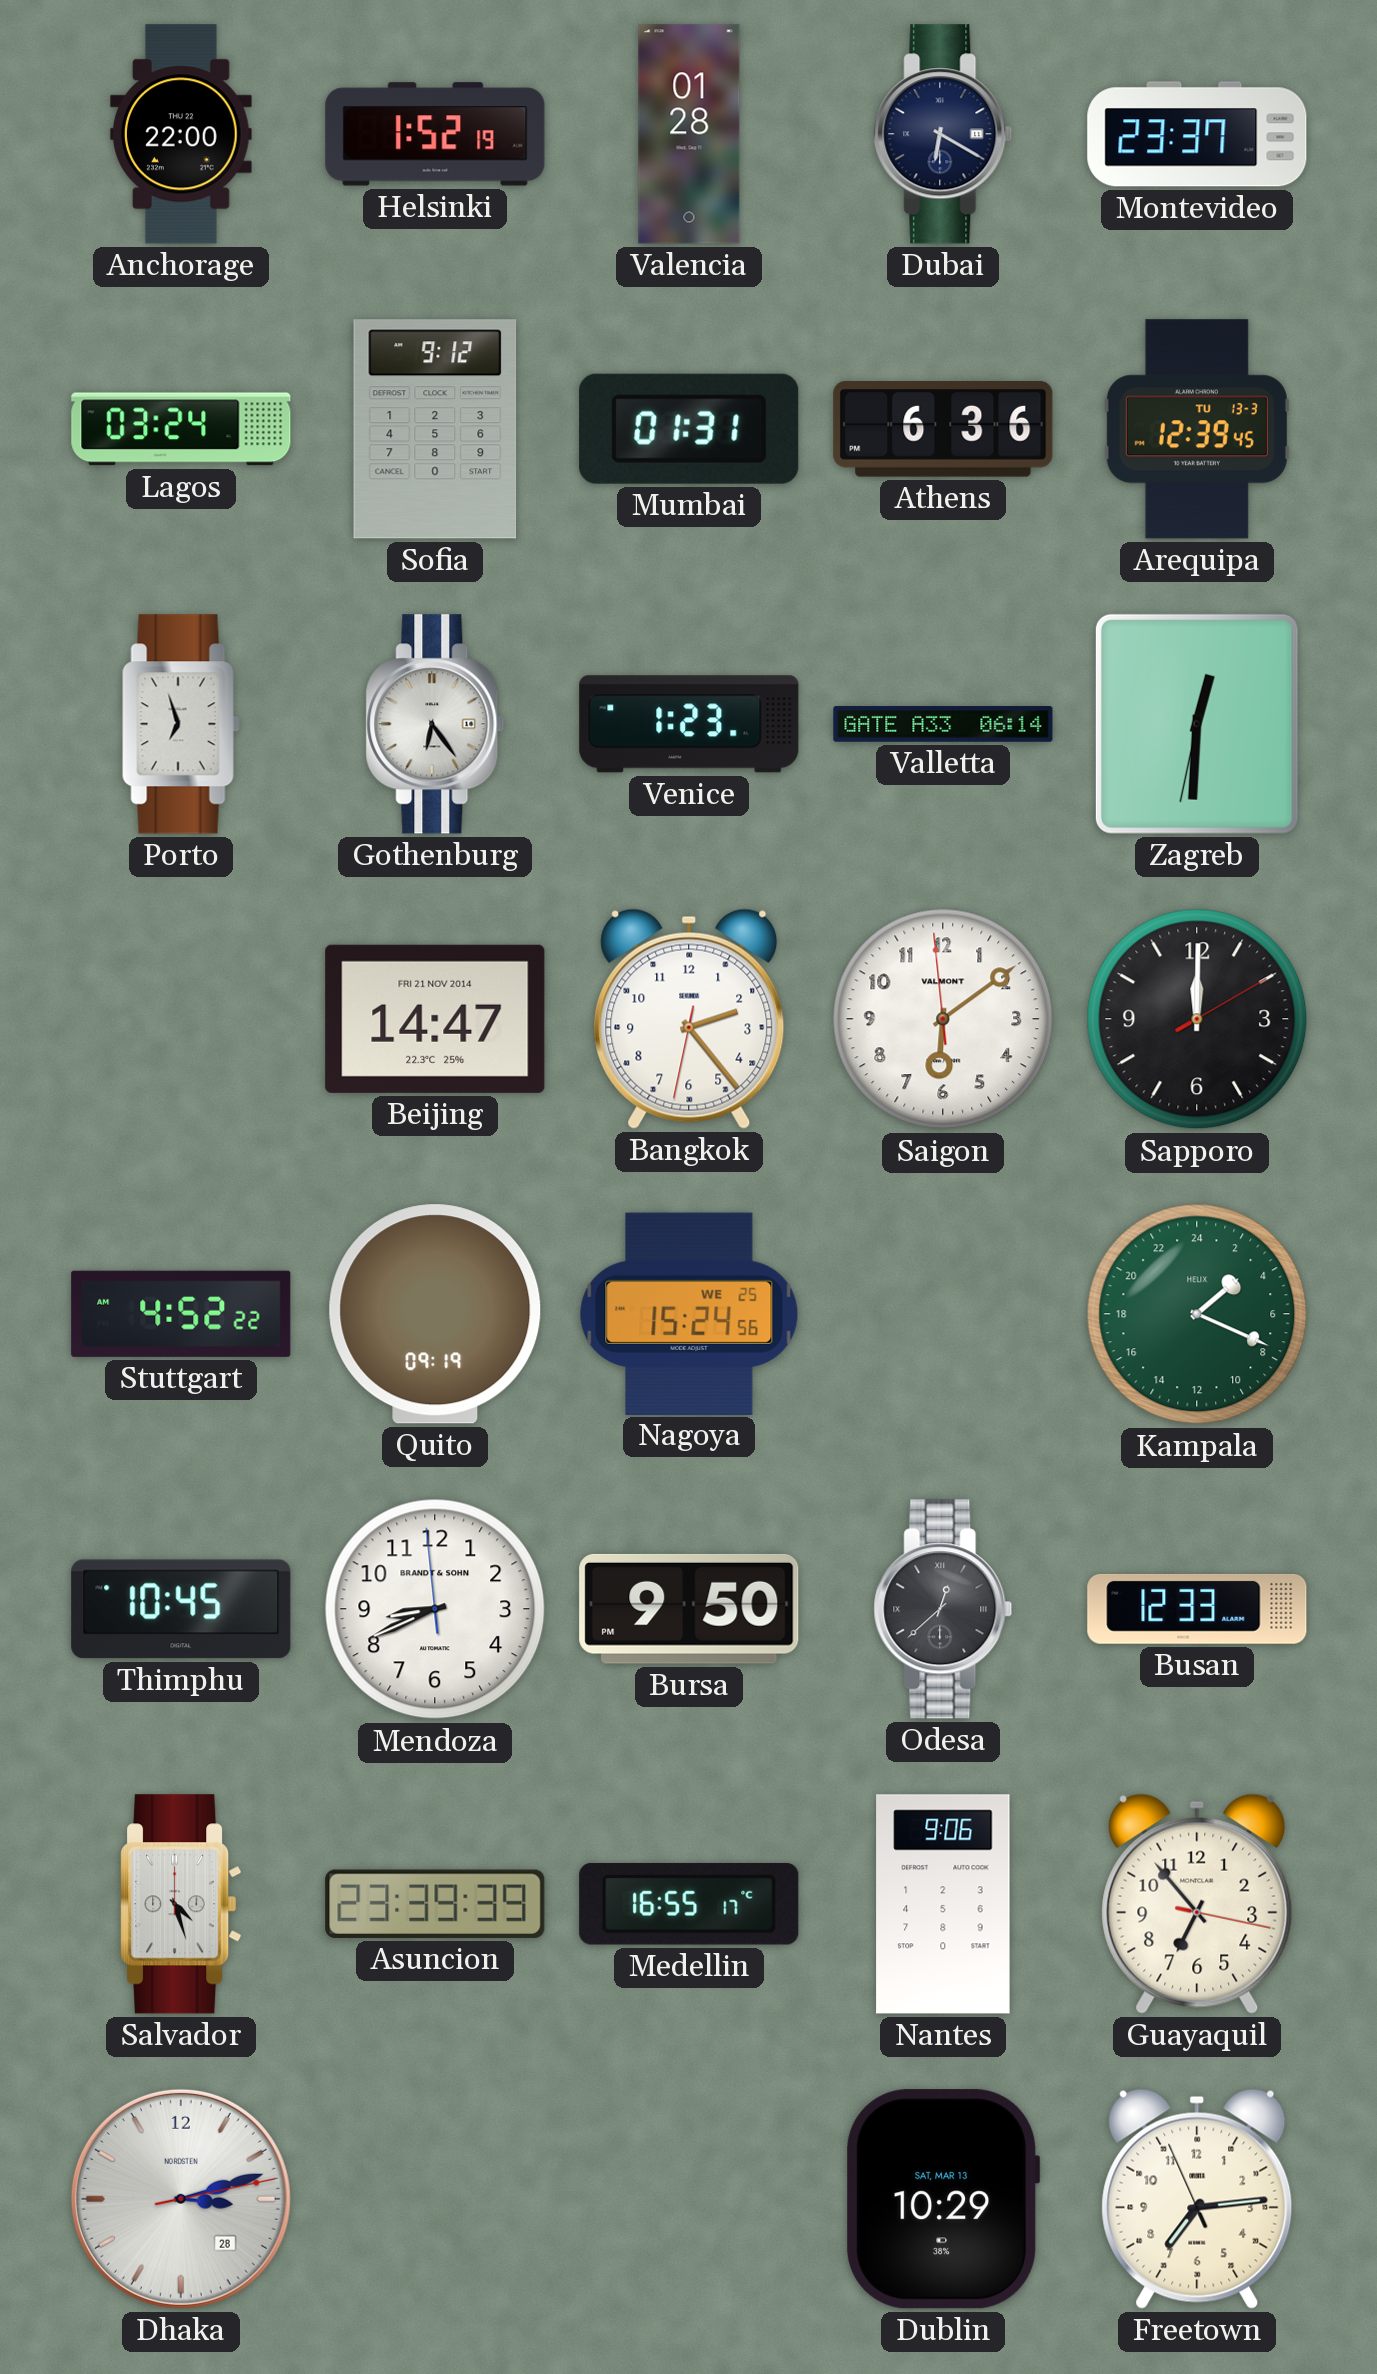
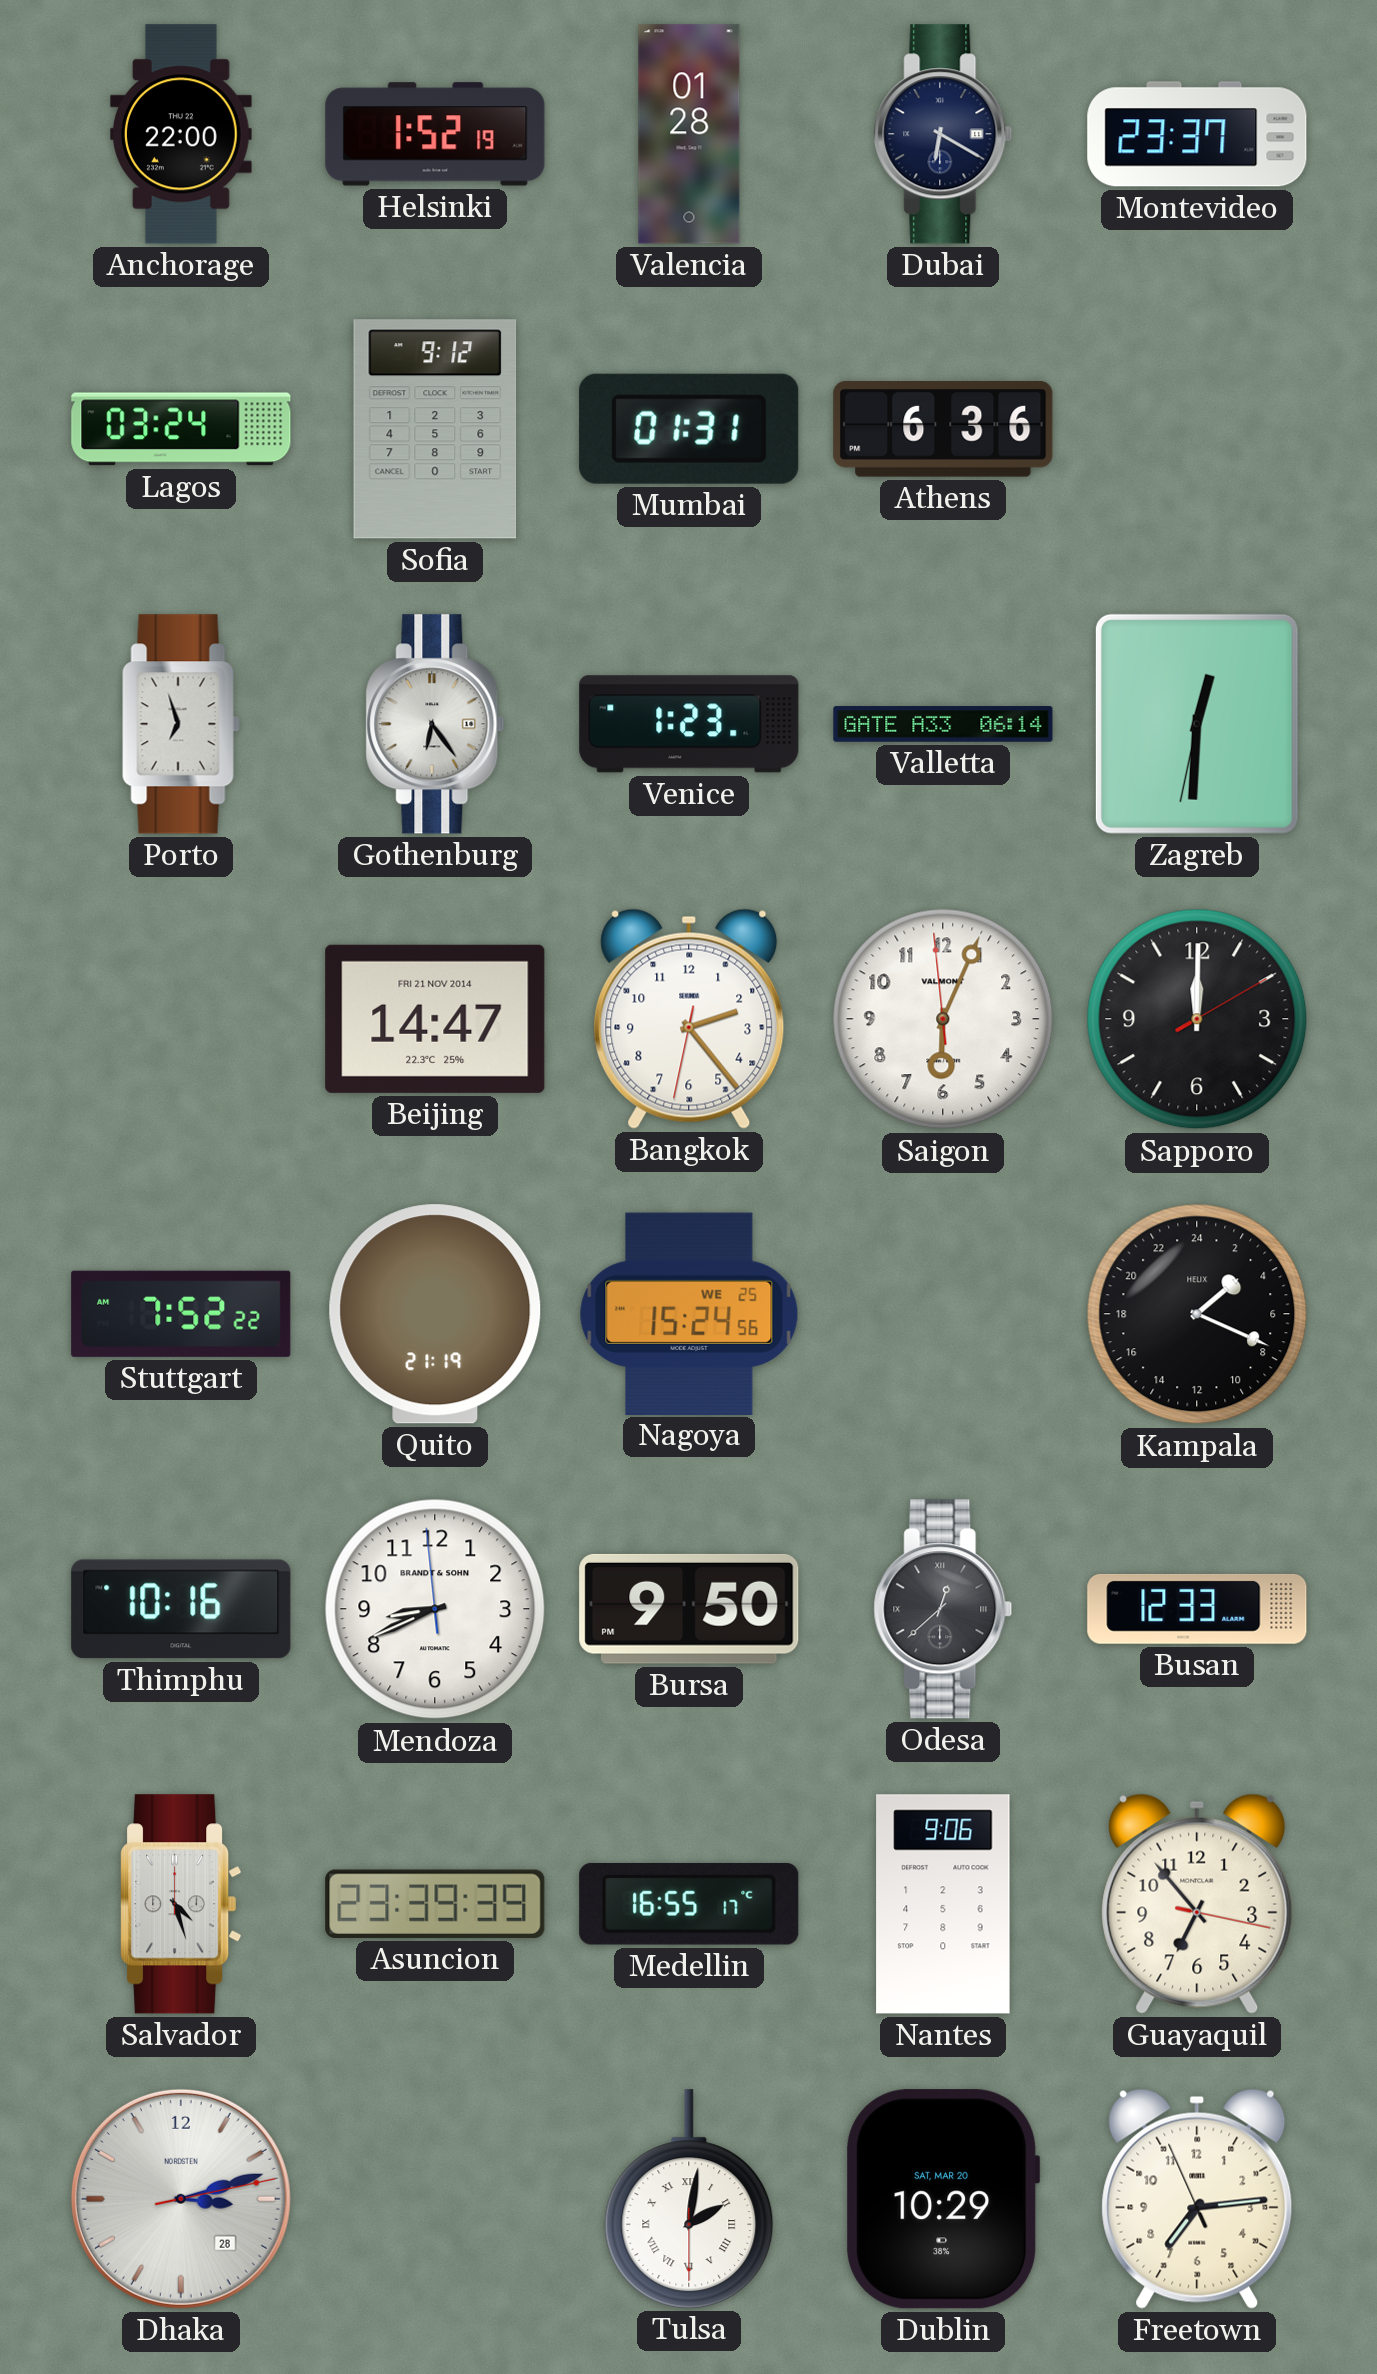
Arequipa: 12:39 -> none (1197, 429)
Saigon: 6:08 -> 6:03 (943, 1019)
Stuttgart: 4:52 -> 7:52 (181, 1314)
Quito: 09:19 -> 21:19 (435, 1314)
Kampala dial: green -> black (1197, 1314)
Thimphu: 10:45 -> 10:16 (181, 1609)
Tulsa: none -> 2:01 (689, 2199)
Dublin date: SAT, MAR 13 -> SAT, MAR 20 (943, 2199)
